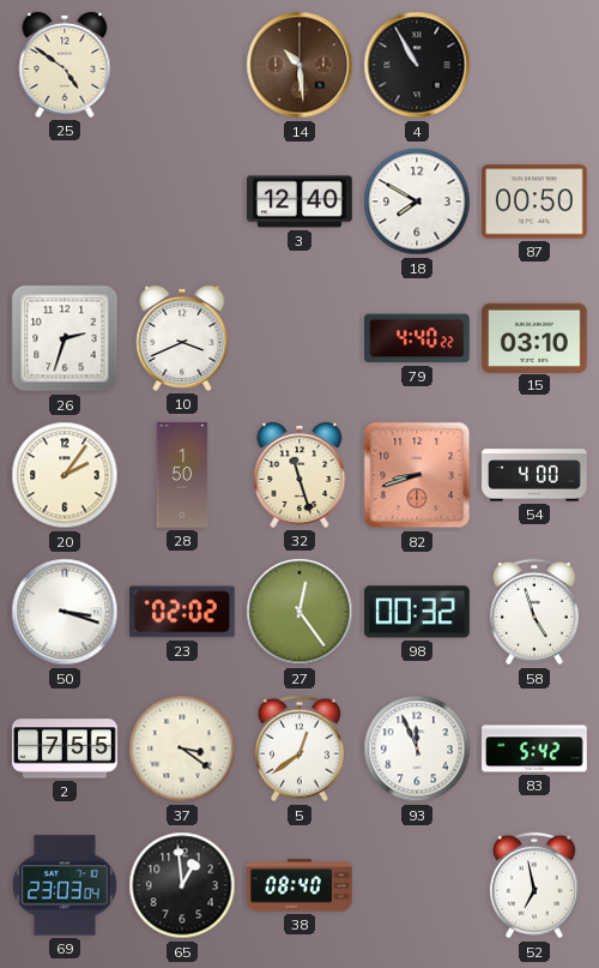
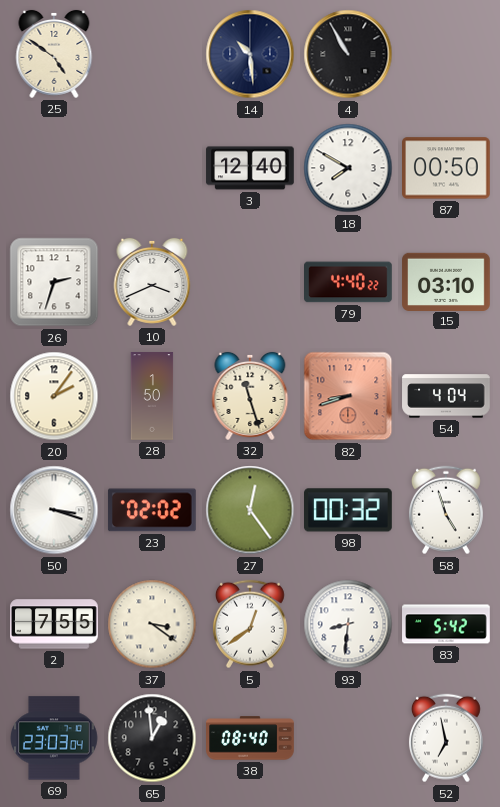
14 dial: brown -> navy (250, 54)
54: 4:00 -> 4:04 (446, 396)
93: 11:56 -> 8:31 (348, 624)
